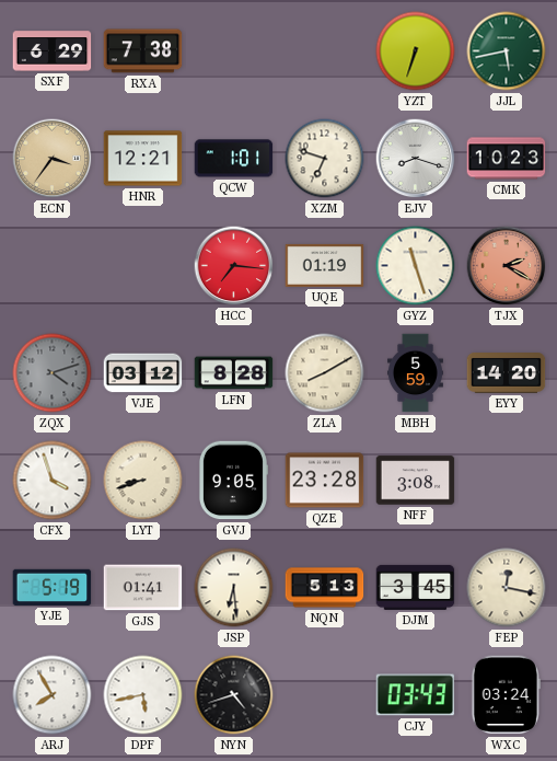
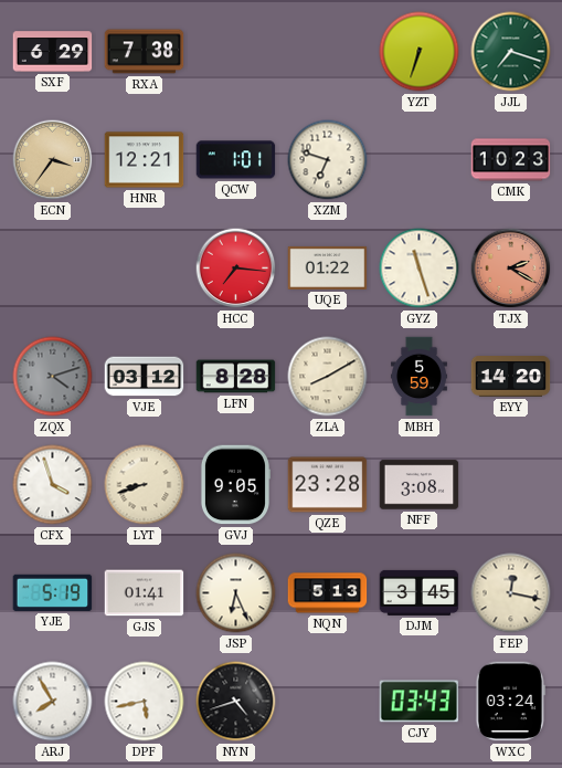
JJL: 5:43 -> 7:18 (511, 52)
EJV: 8:18 -> none (416, 159)
UQE: 01:19 -> 01:22 (328, 267)
JSP: 6:29 -> 6:26 (236, 593)
